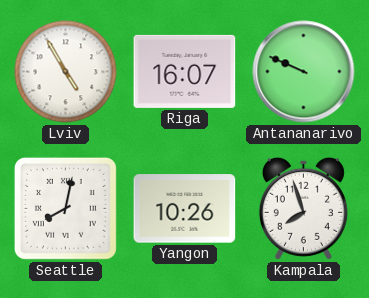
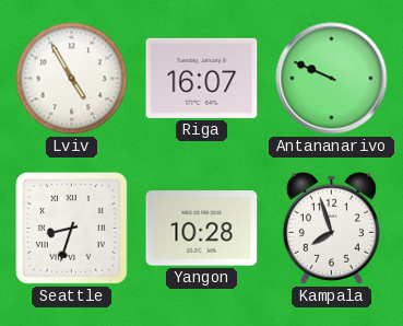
Seattle: 8:02 -> 8:33 (71, 228)
Yangon: 10:26 -> 10:28 (202, 229)
